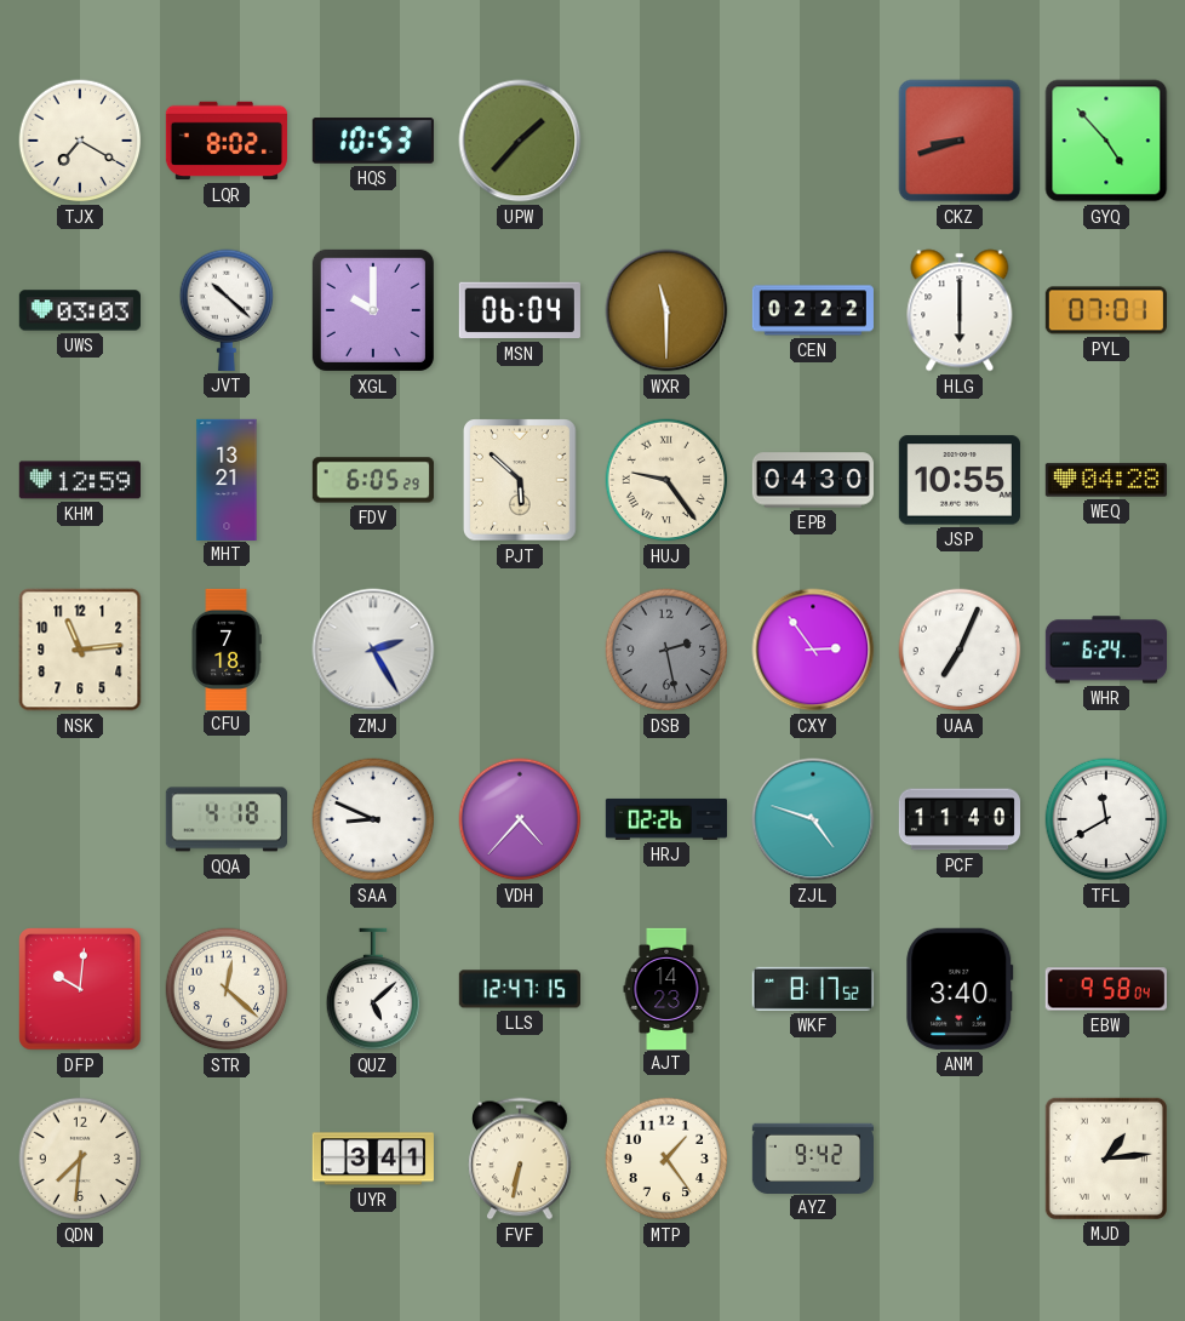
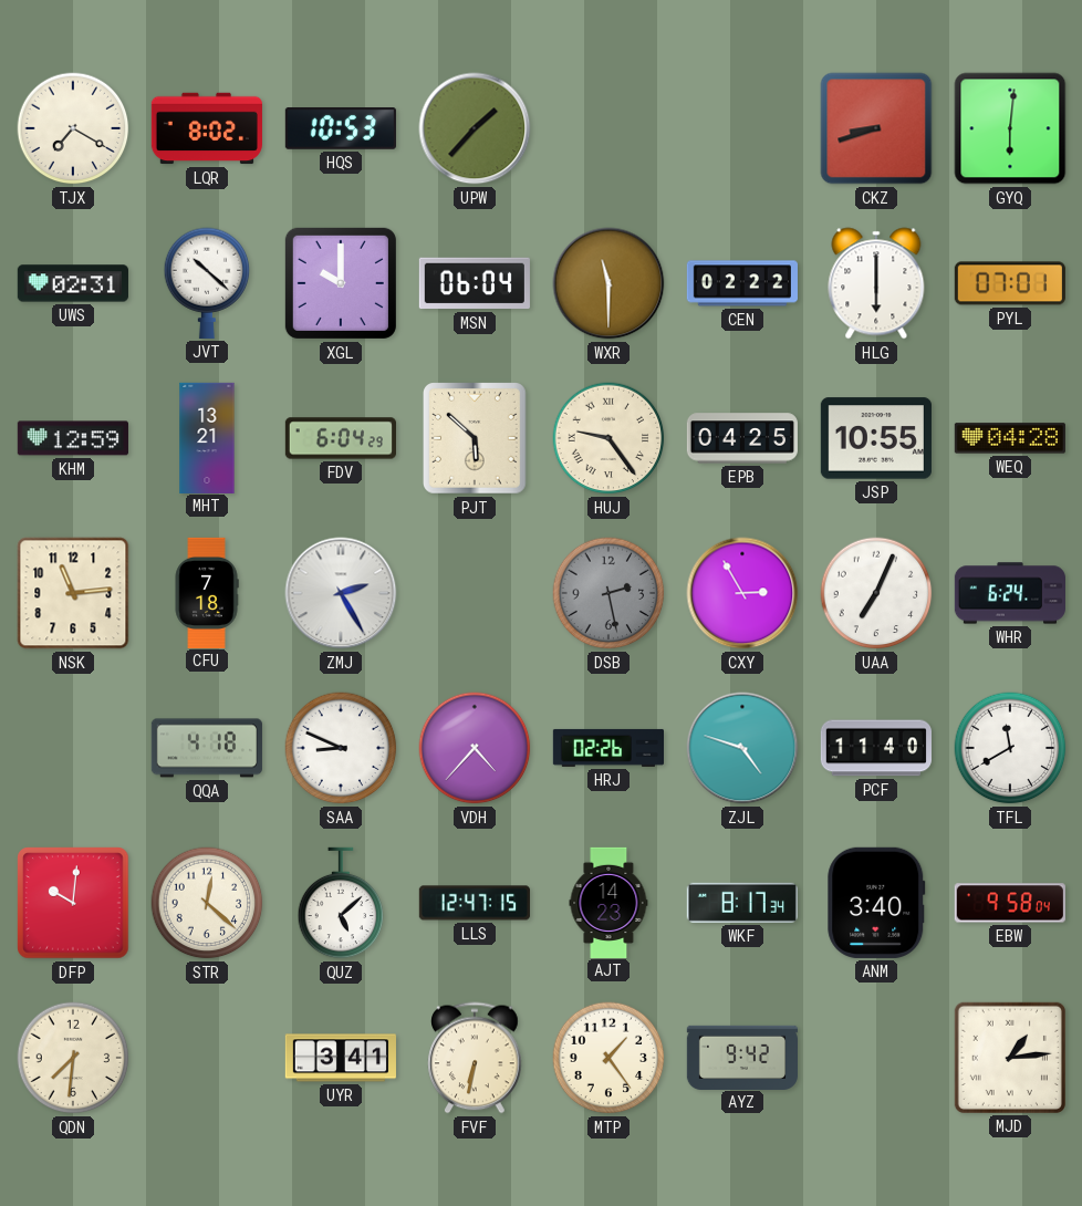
GYQ: 4:53 -> 6:01 (1010, 128)
UWS: 03:03 -> 02:31 (73, 283)
FDV: 6:05 -> 6:04 (341, 438)
EPB: 04:30 -> 04:25 (742, 438)
CXY: 2:54 -> 2:55 (742, 593)
WKF: 8:17:52 -> 8:17:34 (742, 903)
